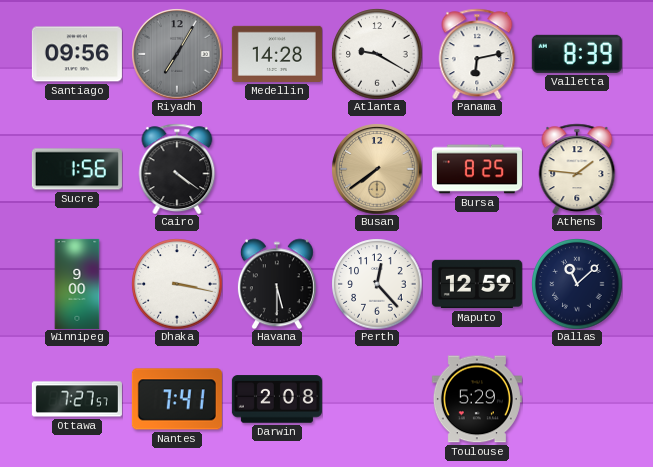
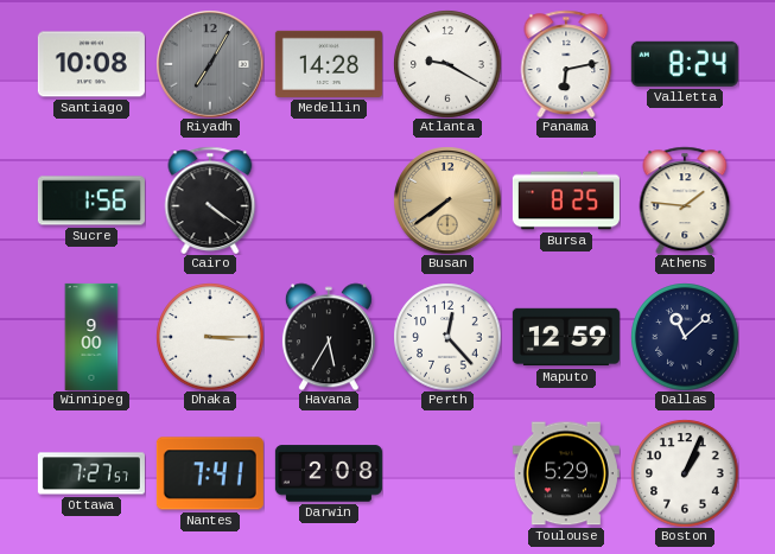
Santiago: 09:56 -> 10:08 (91, 64)
Valletta: 8:39 -> 8:24 (685, 64)
Dhaka: 3:17 -> 3:15 (210, 337)
Havana: 5:30 -> 5:35 (329, 337)
Boston: none -> 1:04 (685, 473)
